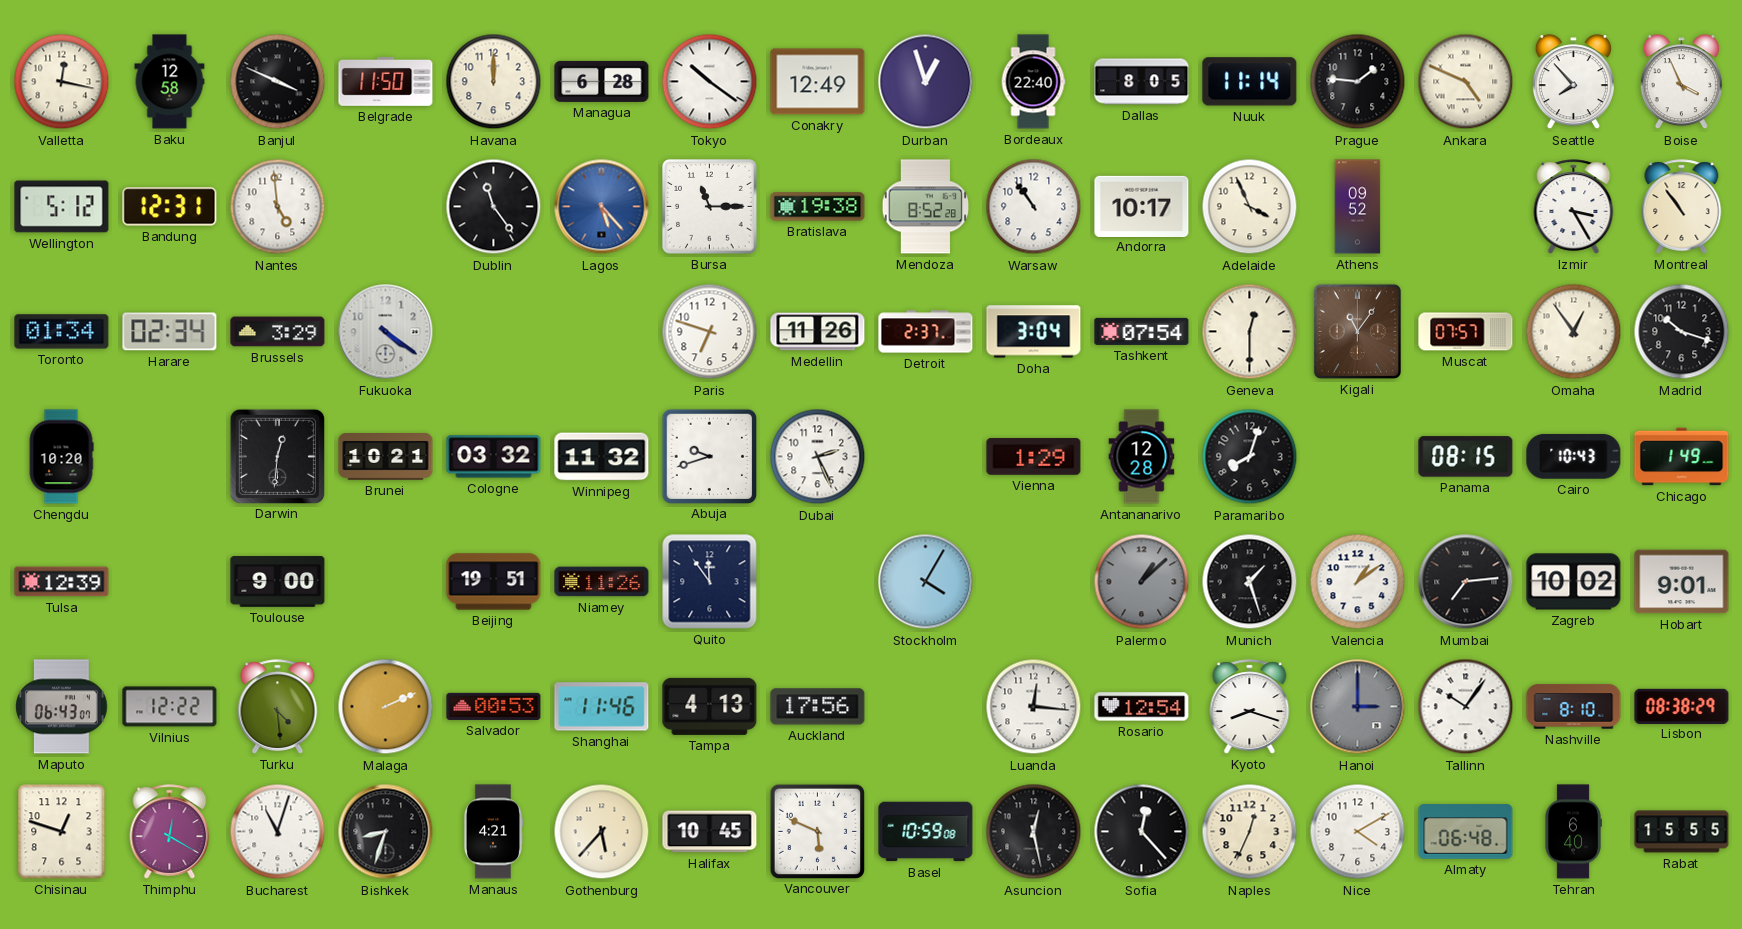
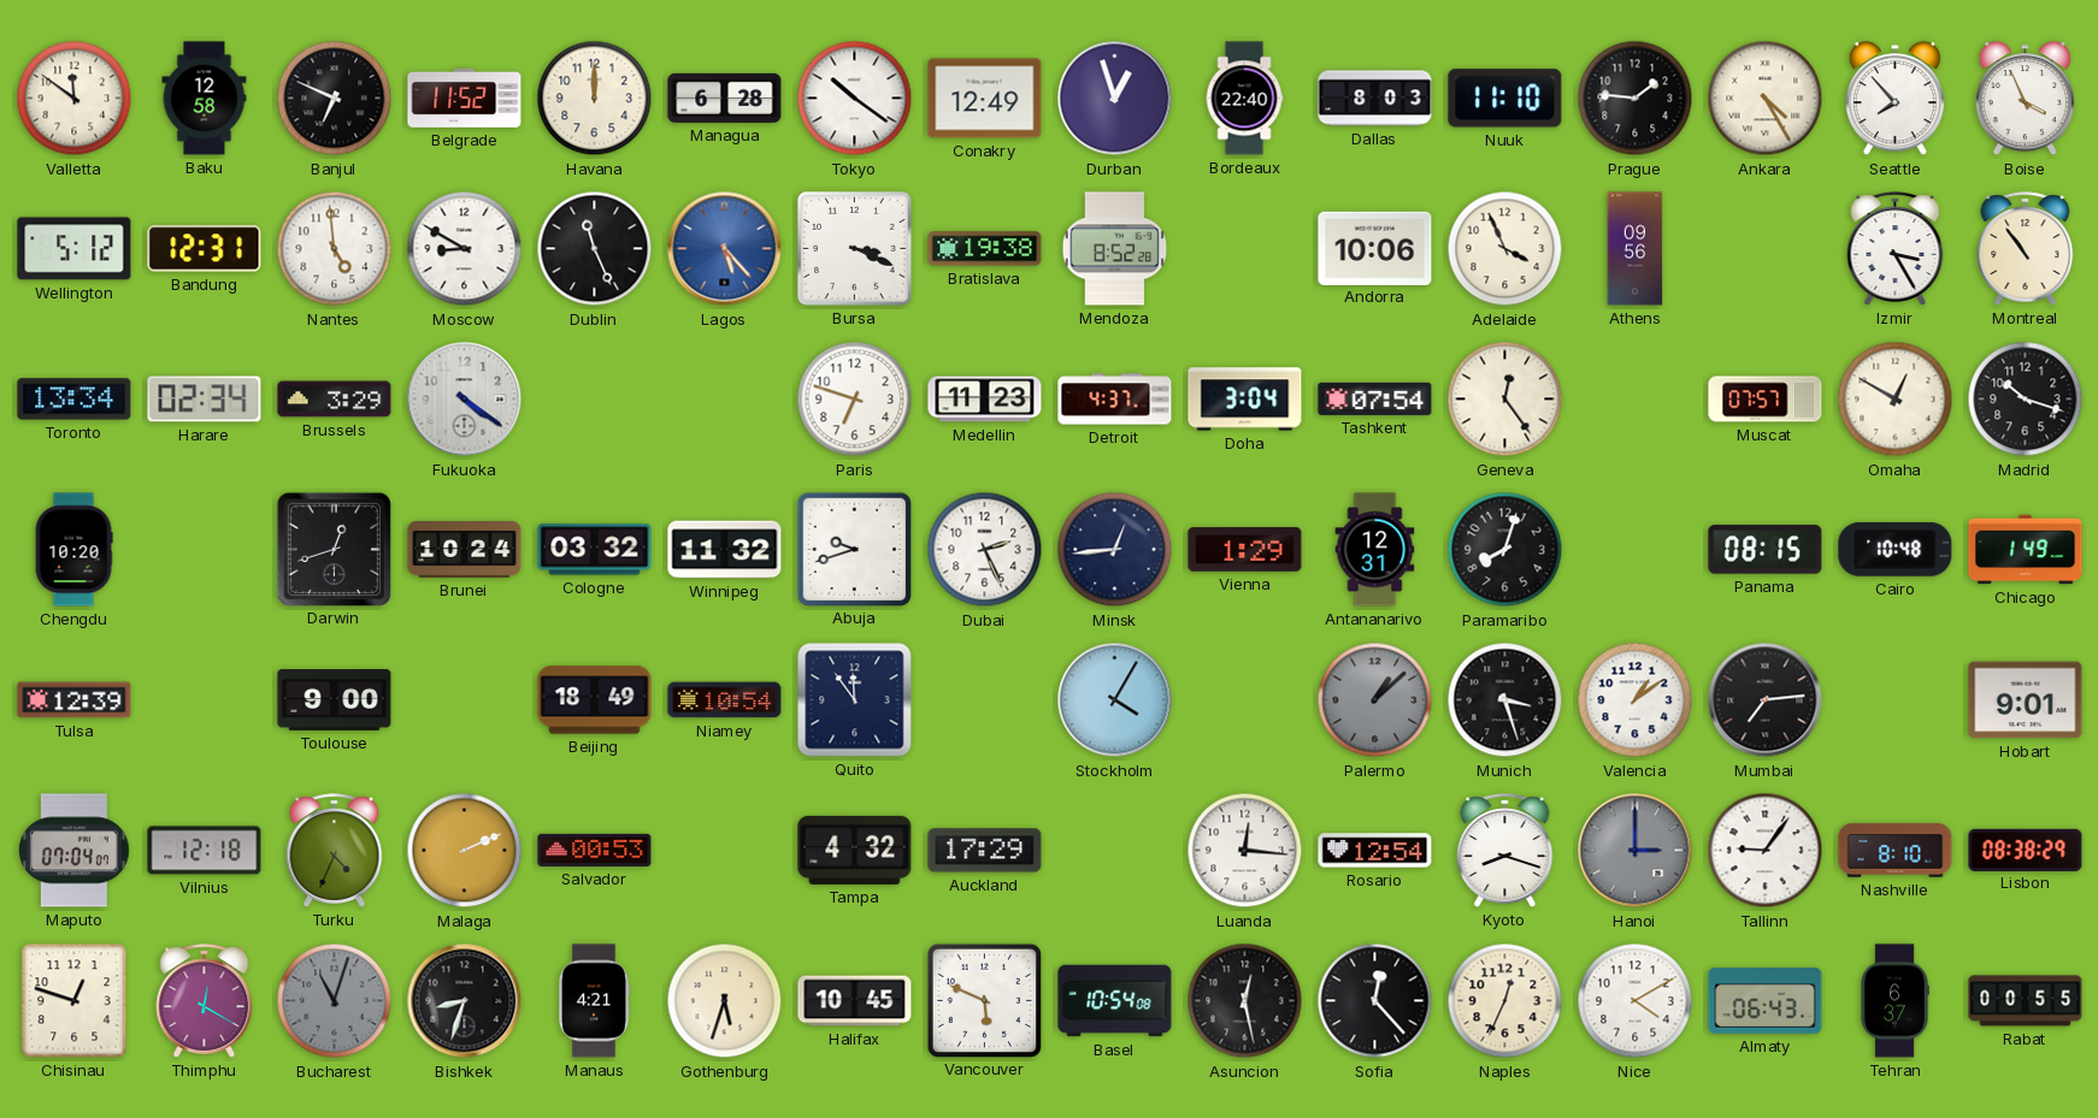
Valletta: 12:17 -> 11:51 (75, 99)
Banjul: 3:49 -> 6:49 (335, 99)
Belgrade: 11:50 -> 11:52 (465, 97)
Dallas: 8:05 -> 8:03 (1375, 99)
Nuuk: 11:14 -> 11:10 (1505, 99)
Ankara: 4:49 -> 4:25 (1766, 99)
Moscow: none -> 8:50 (465, 249)
Dublin: 11:24 -> 11:26 (595, 249)
Bursa: 11:15 -> 3:19 (855, 249)
Warsaw: 10:54 -> none (1034, 207)
Andorra: 10:17 -> 10:06 (1375, 248)
Athens: 09:52 -> 09:56 (1636, 249)
Toronto: 01:34 -> 13:34 (75, 400)
Medellin: 11:26 -> 11:23 (985, 400)
Detroit: 2:37 -> 4:37 (1115, 400)
Geneva: 12:30 -> 12:24 (1505, 400)
Kigali: 11:06 -> none (1357, 331)
Omaha: 12:54 -> 12:50 (1896, 400)
Darwin: 12:31 -> 12:42 (334, 549)
Brunei: 10:21 -> 10:24 (465, 550)
Minsk: none -> 12:44 (1115, 550)
Antananarivo: 12:28 -> 12:31 (1375, 550)
Cairo: 10:43 -> 10:48 (1896, 549)
Beijing: 19:51 -> 18:49 (595, 700)
Niamey: 11:26 -> 10:54 (725, 700)
Munich: 1:27 -> 3:27 (1505, 700)
Zagreb: 10:02 -> none (1574, 582)
Maputo: 06:43 -> 07:04 (75, 851)
Vilnius: 12:22 -> 12:18 (205, 851)
Turku: 4:29 -> 4:34 (335, 851)
Shanghai: 11:46 -> none (602, 707)
Tampa: 4:13 -> 4:32 (855, 850)
Auckland: 17:56 -> 17:29 (985, 851)
Tallinn: 10:06 -> 9:06 (1766, 851)
Bucharest dial: white -> grey (335, 1001)
Gothenburg: 5:37 -> 5:33 (725, 1001)
Basel: 10:59 -> 10:54 (1115, 1001)
Almaty: 06:48 -> 06:43 (1766, 1001)
Tehran: 6:40 -> 6:37 (1894, 1001)
Rabat: 15:55 -> 00:55 (2026, 1001)
